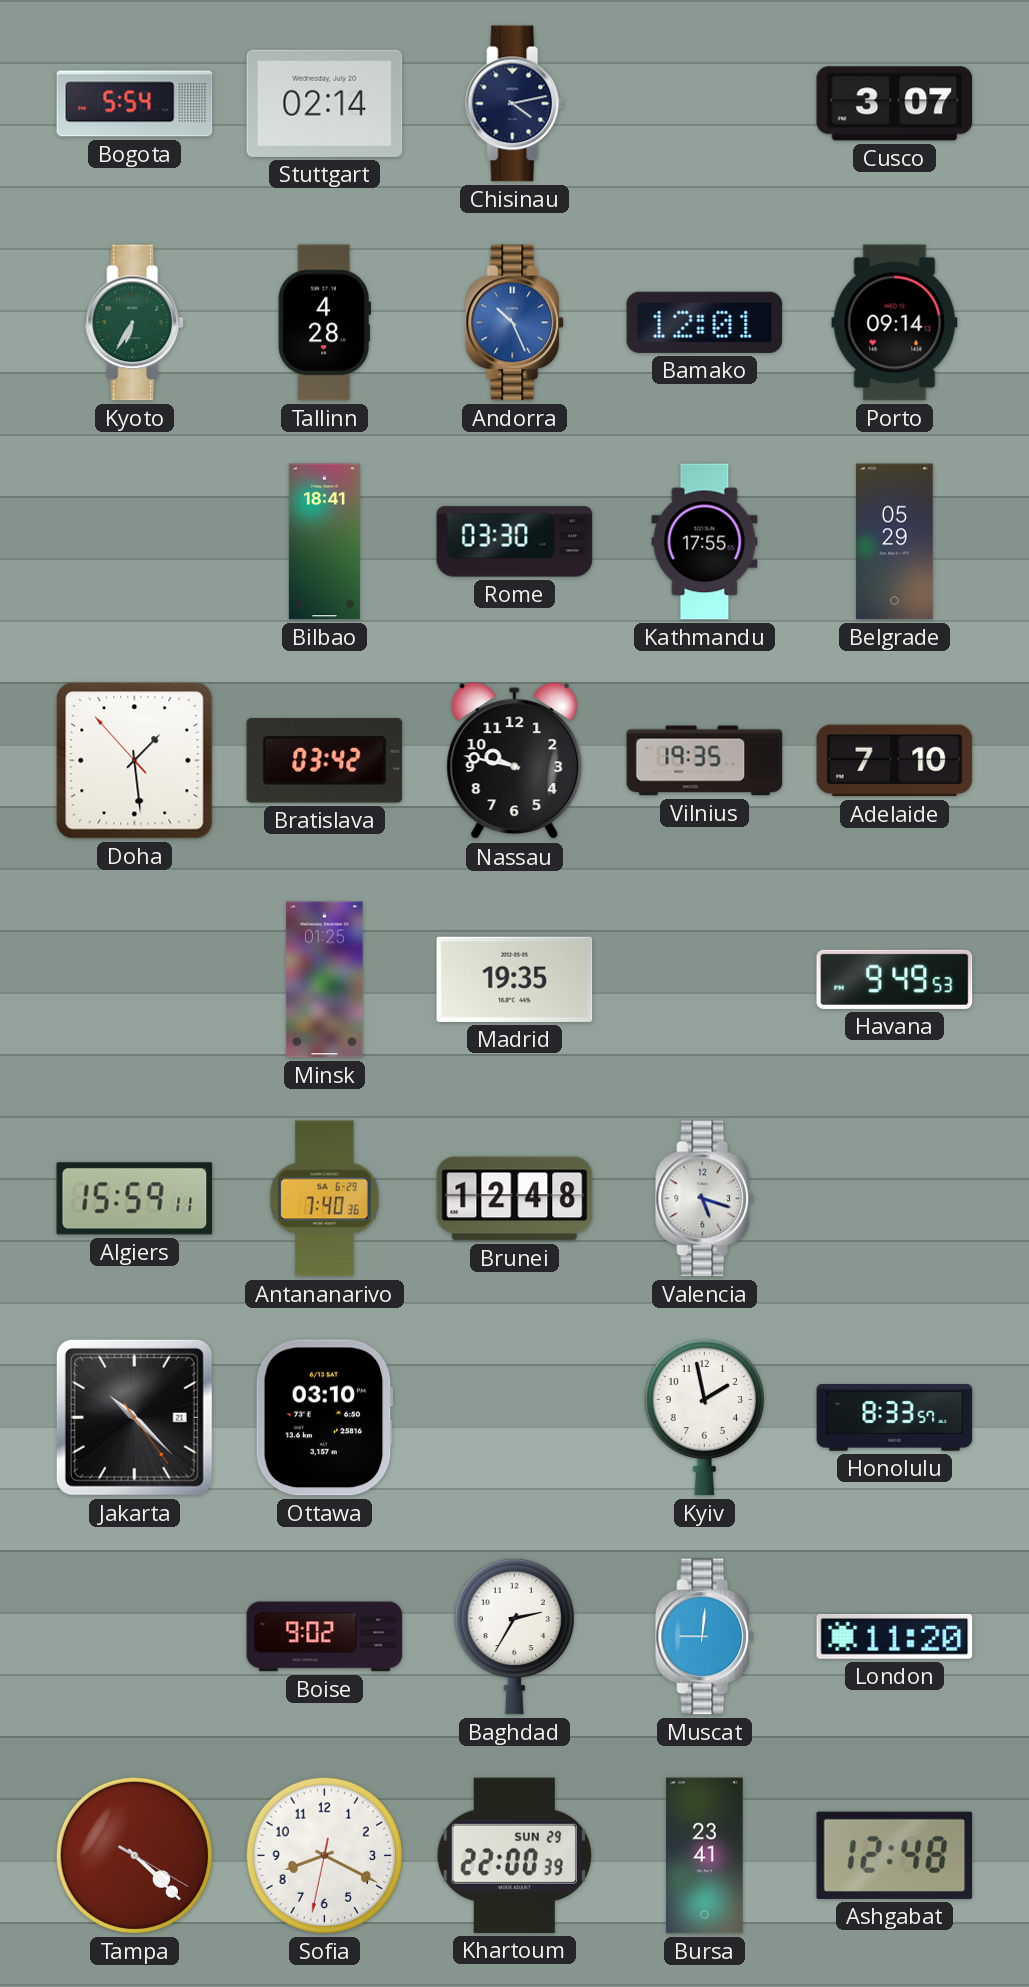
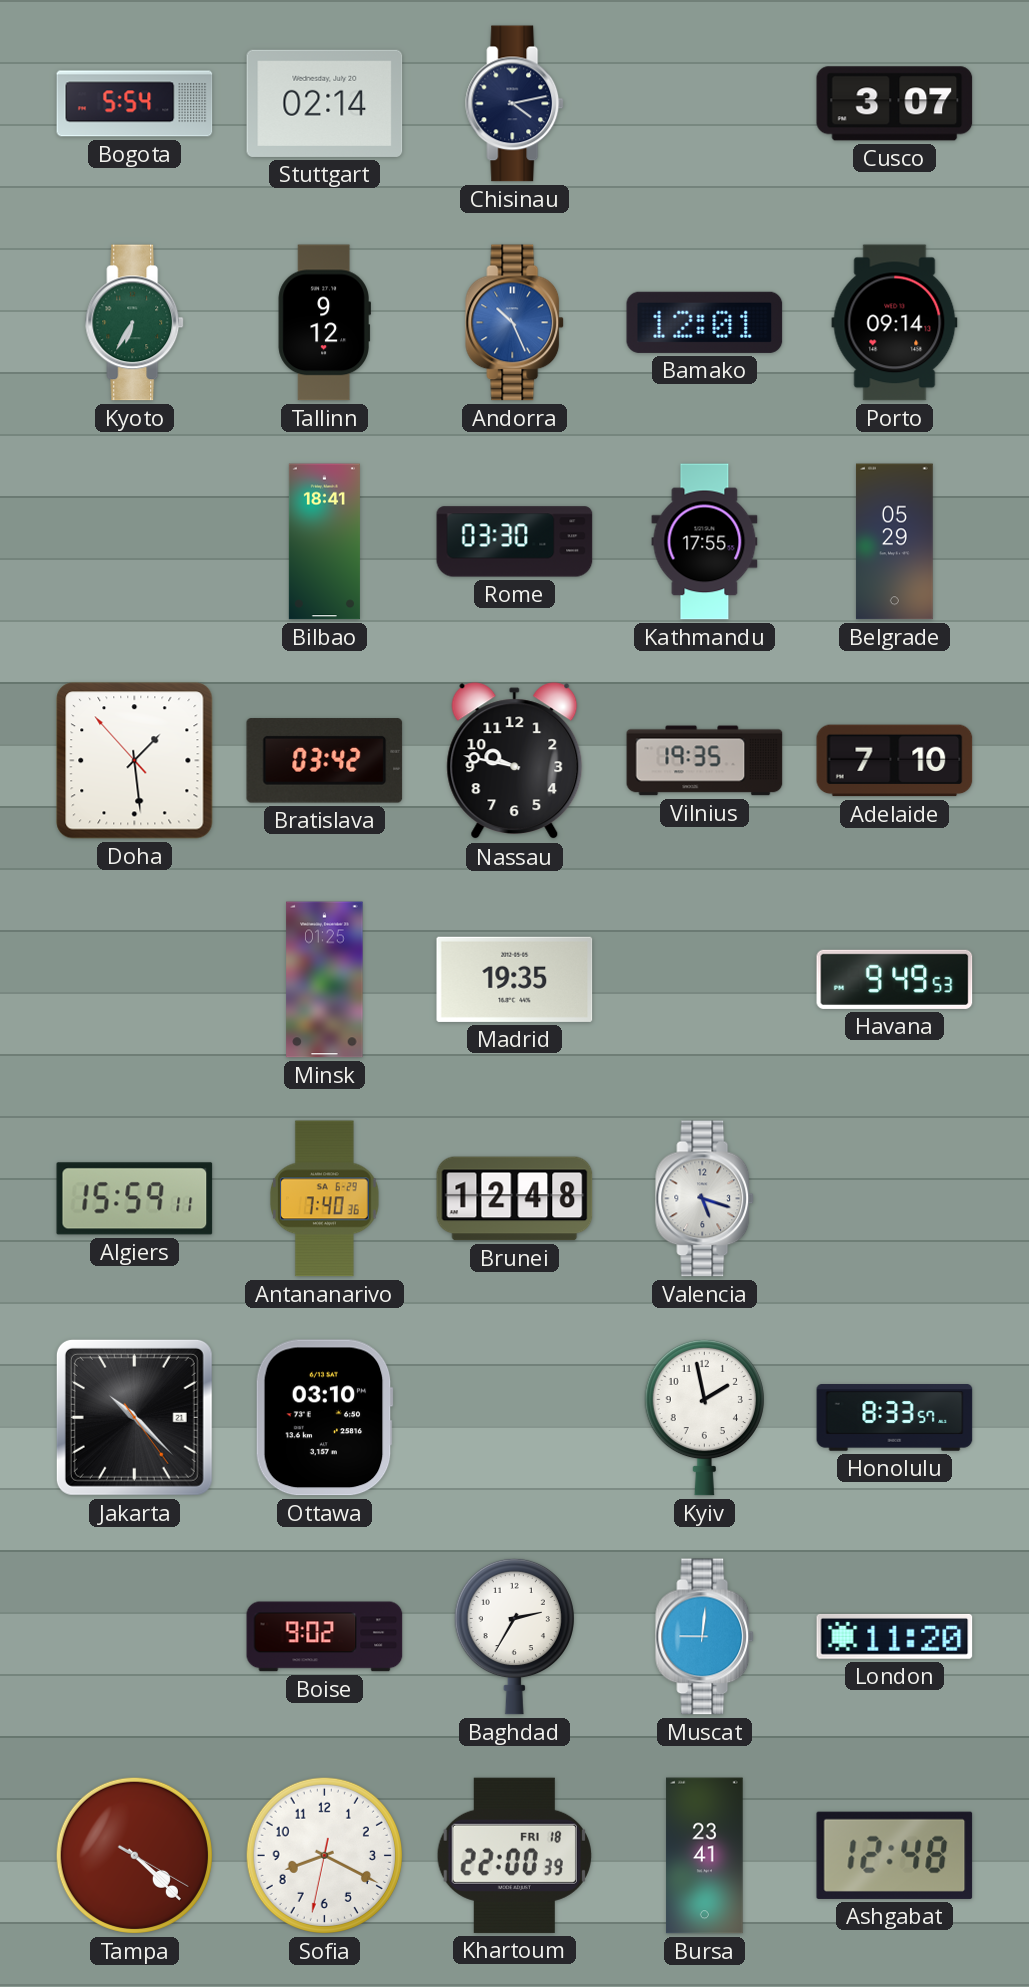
Tallinn: 4:28 -> 9:12 (324, 323)
Khartoum date: SUN 29 -> FRI 18 (514, 1855)
